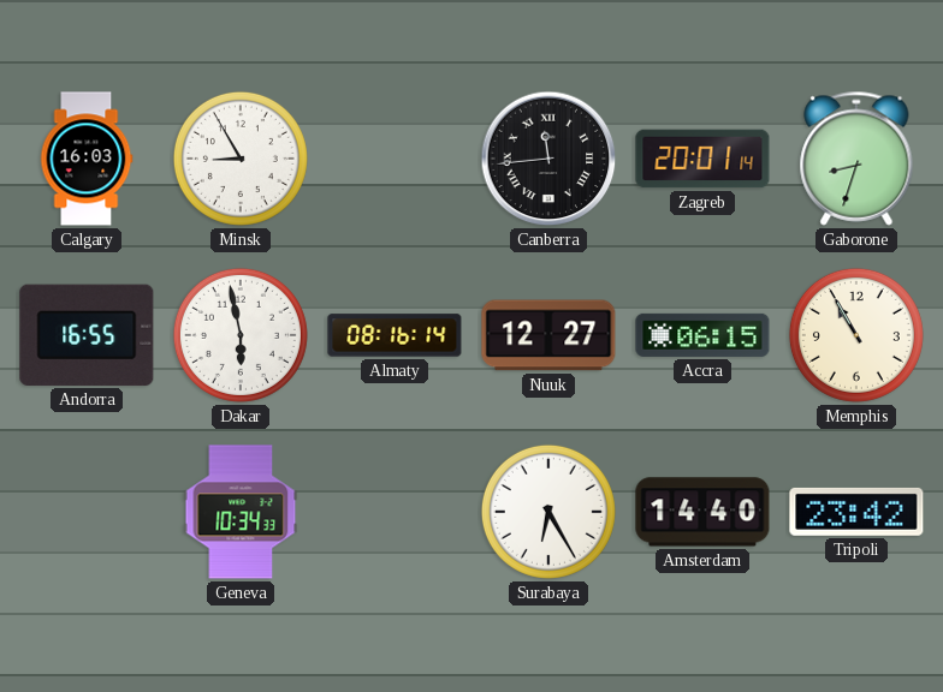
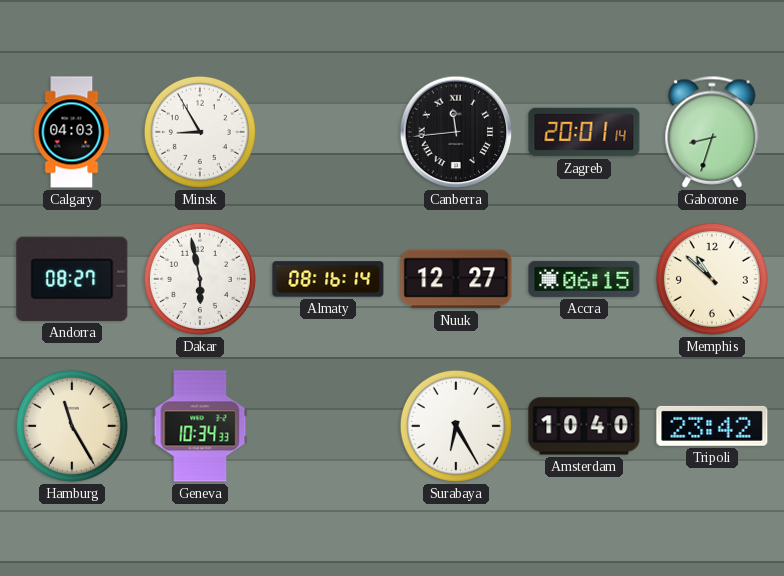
Calgary: 16:03 -> 04:03 (72, 132)
Andorra: 16:55 -> 08:27 (72, 279)
Memphis: 10:55 -> 10:52 (712, 279)
Hamburg: none -> 11:25 (72, 426)
Amsterdam: 14:40 -> 10:40 (584, 426)
